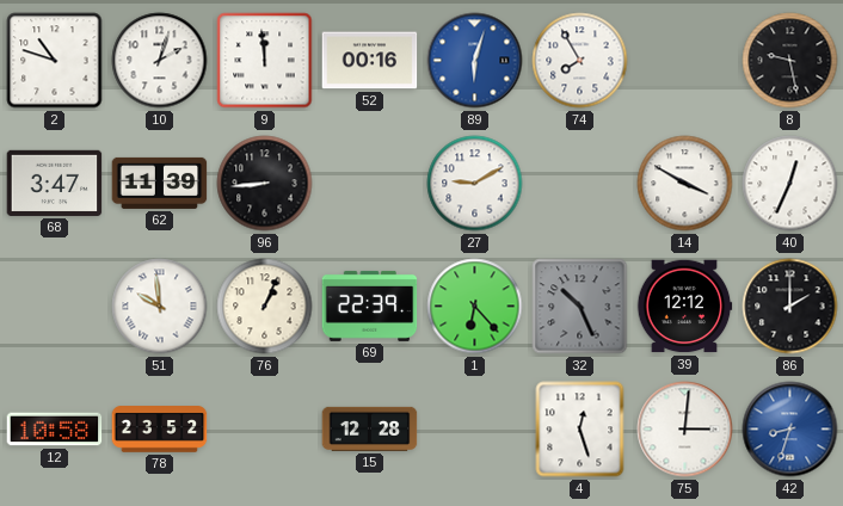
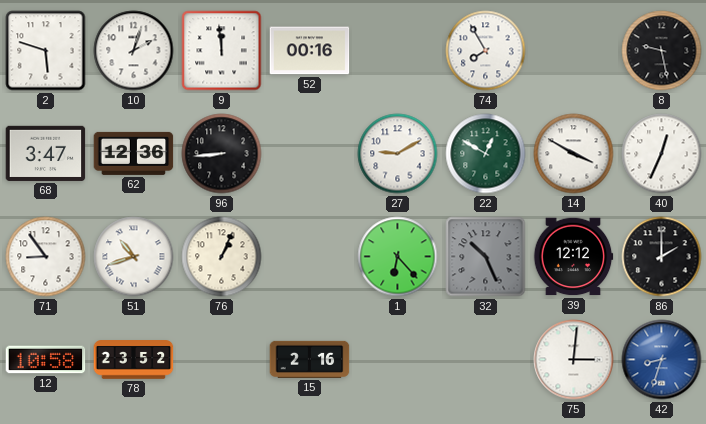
2: 10:48 -> 5:48 (46, 51)
89: 6:03 -> none (475, 61)
62: 11:39 -> 12:36 (134, 153)
22: none -> 12:50 (486, 154)
71: none -> 8:54 (46, 257)
51: 9:59 -> 10:42 (134, 257)
69: 22:39 -> none (370, 306)
15: 12:28 -> 2:16 (310, 359)
4: 12:27 -> none (580, 430)
